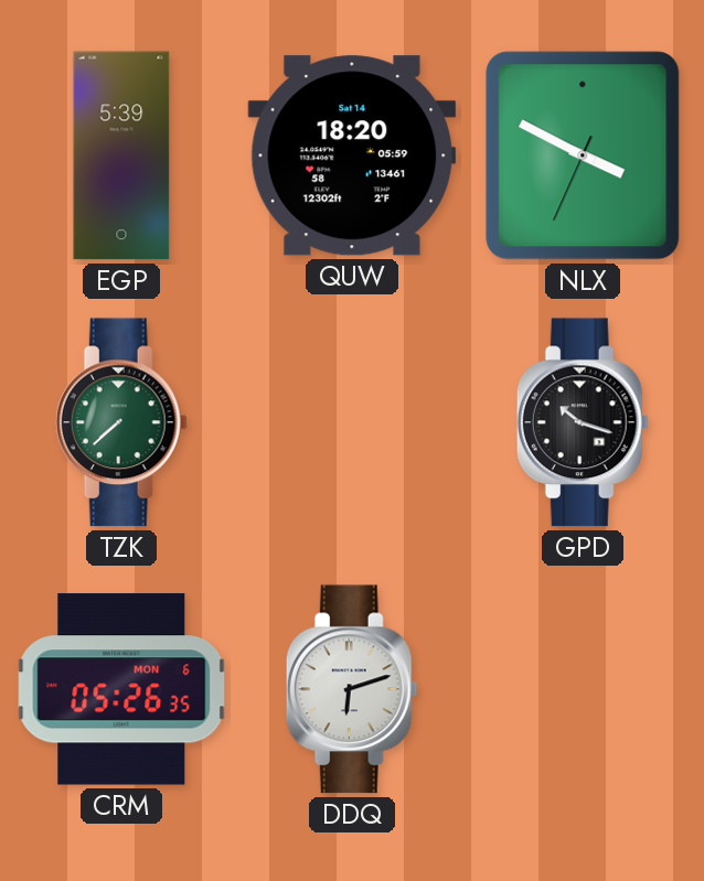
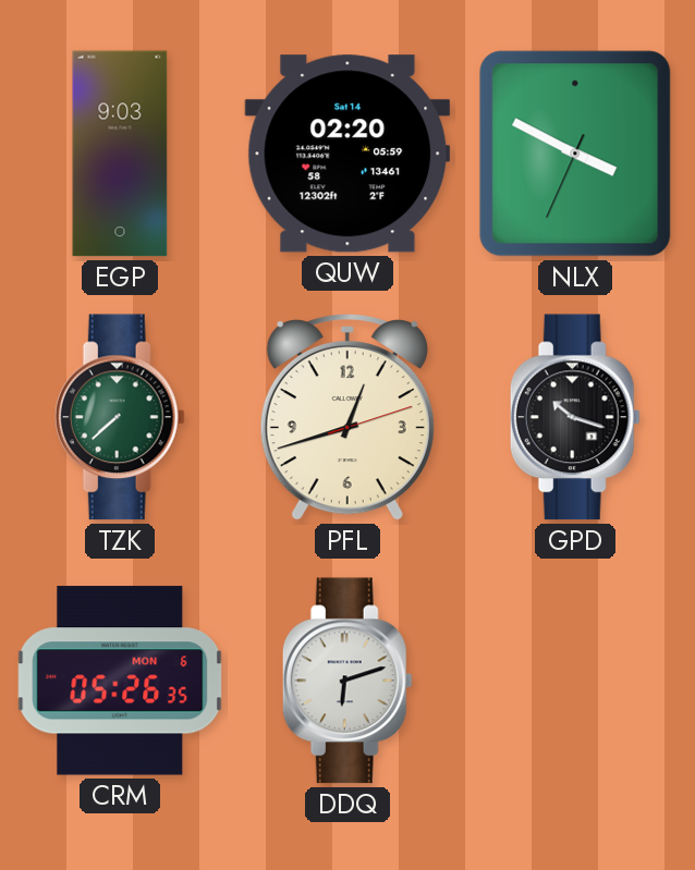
EGP: 5:39 -> 9:03 (120, 154)
QUW: 18:20 -> 02:20 (347, 154)
PFL: none -> 12:42 (347, 418)
